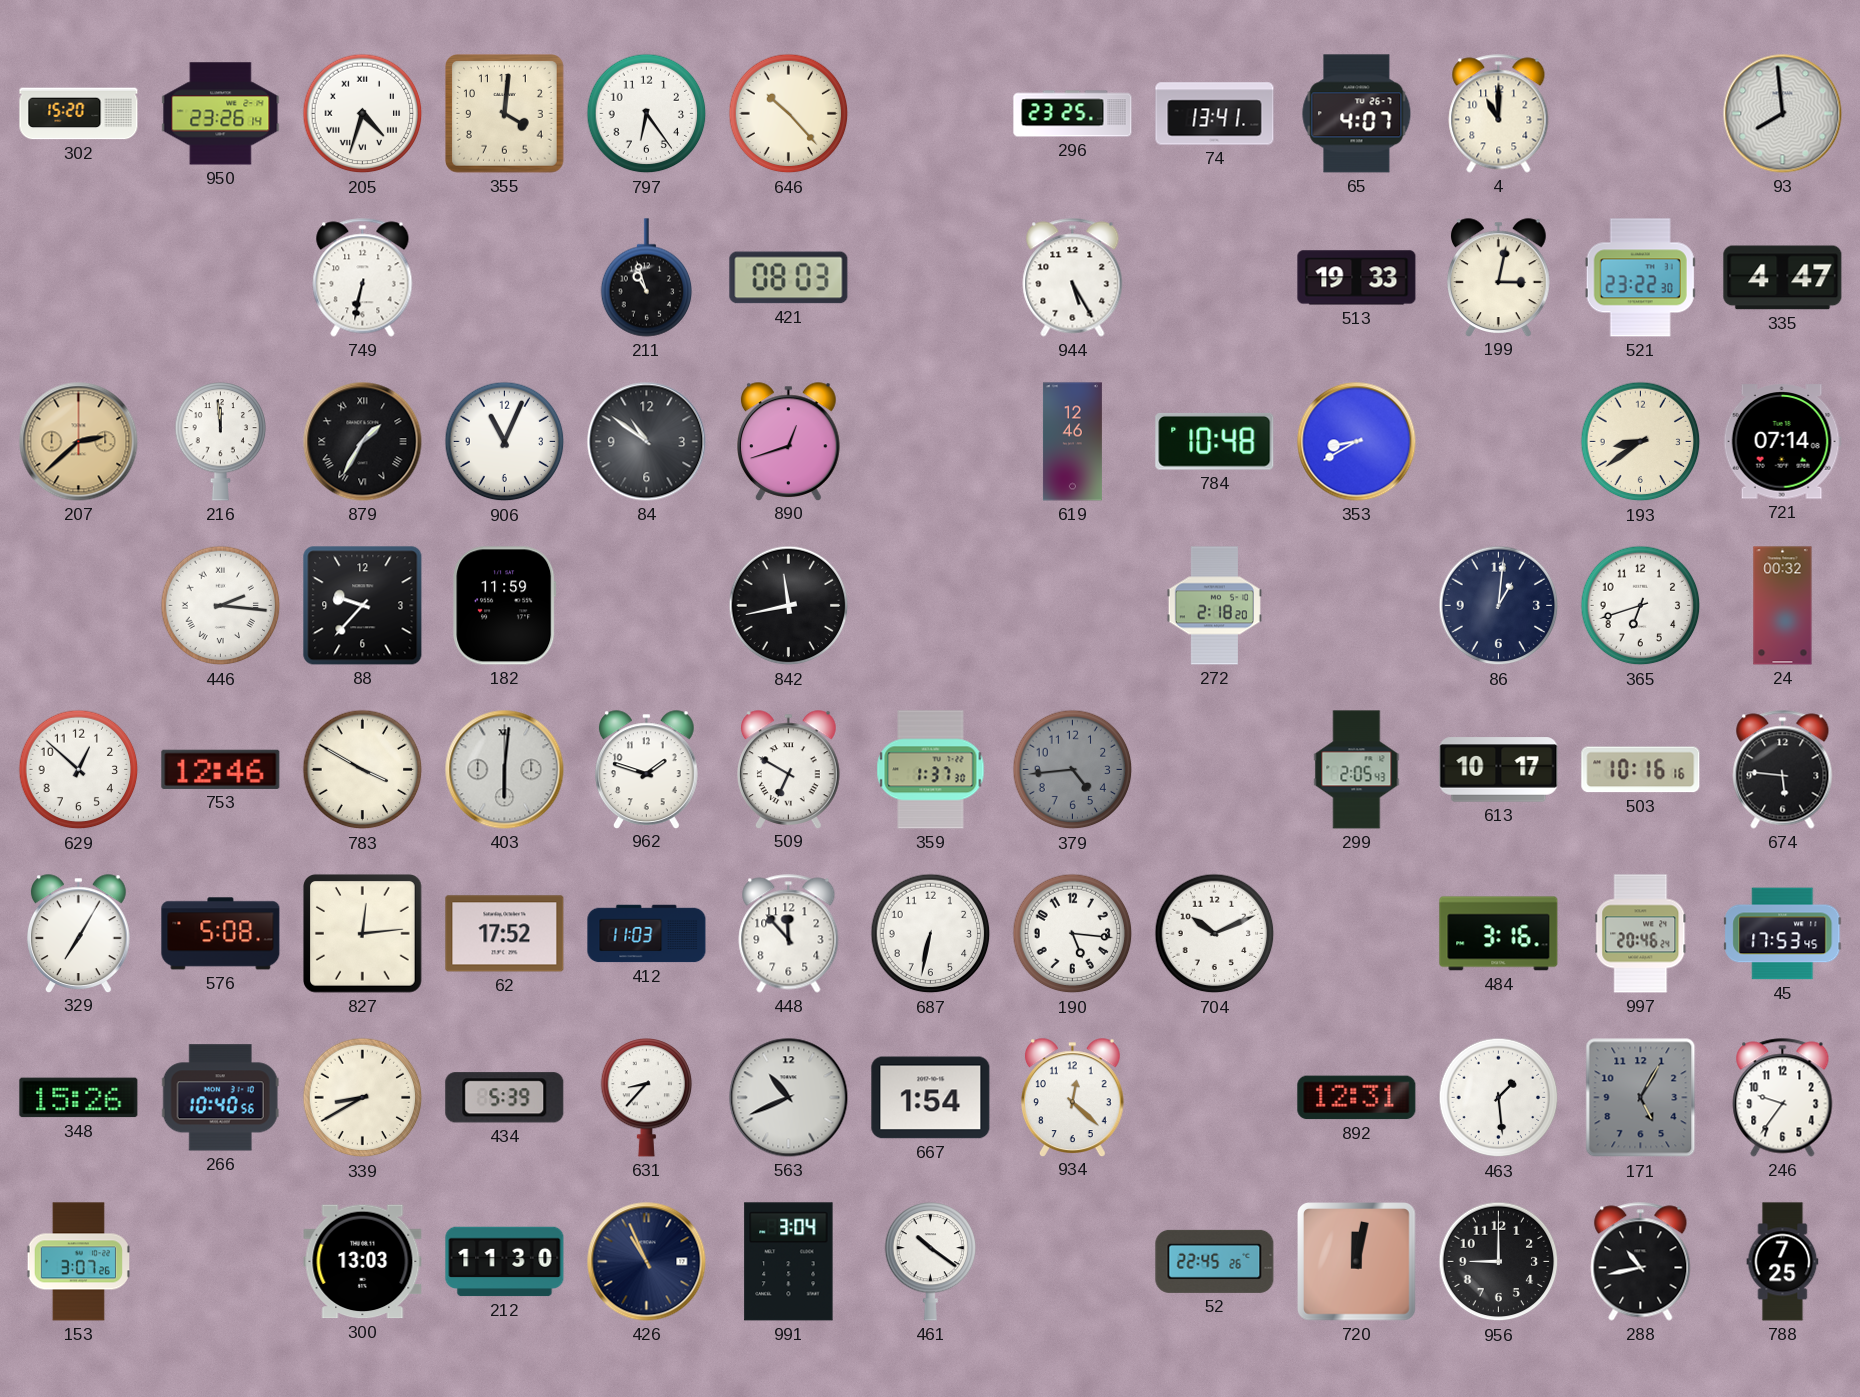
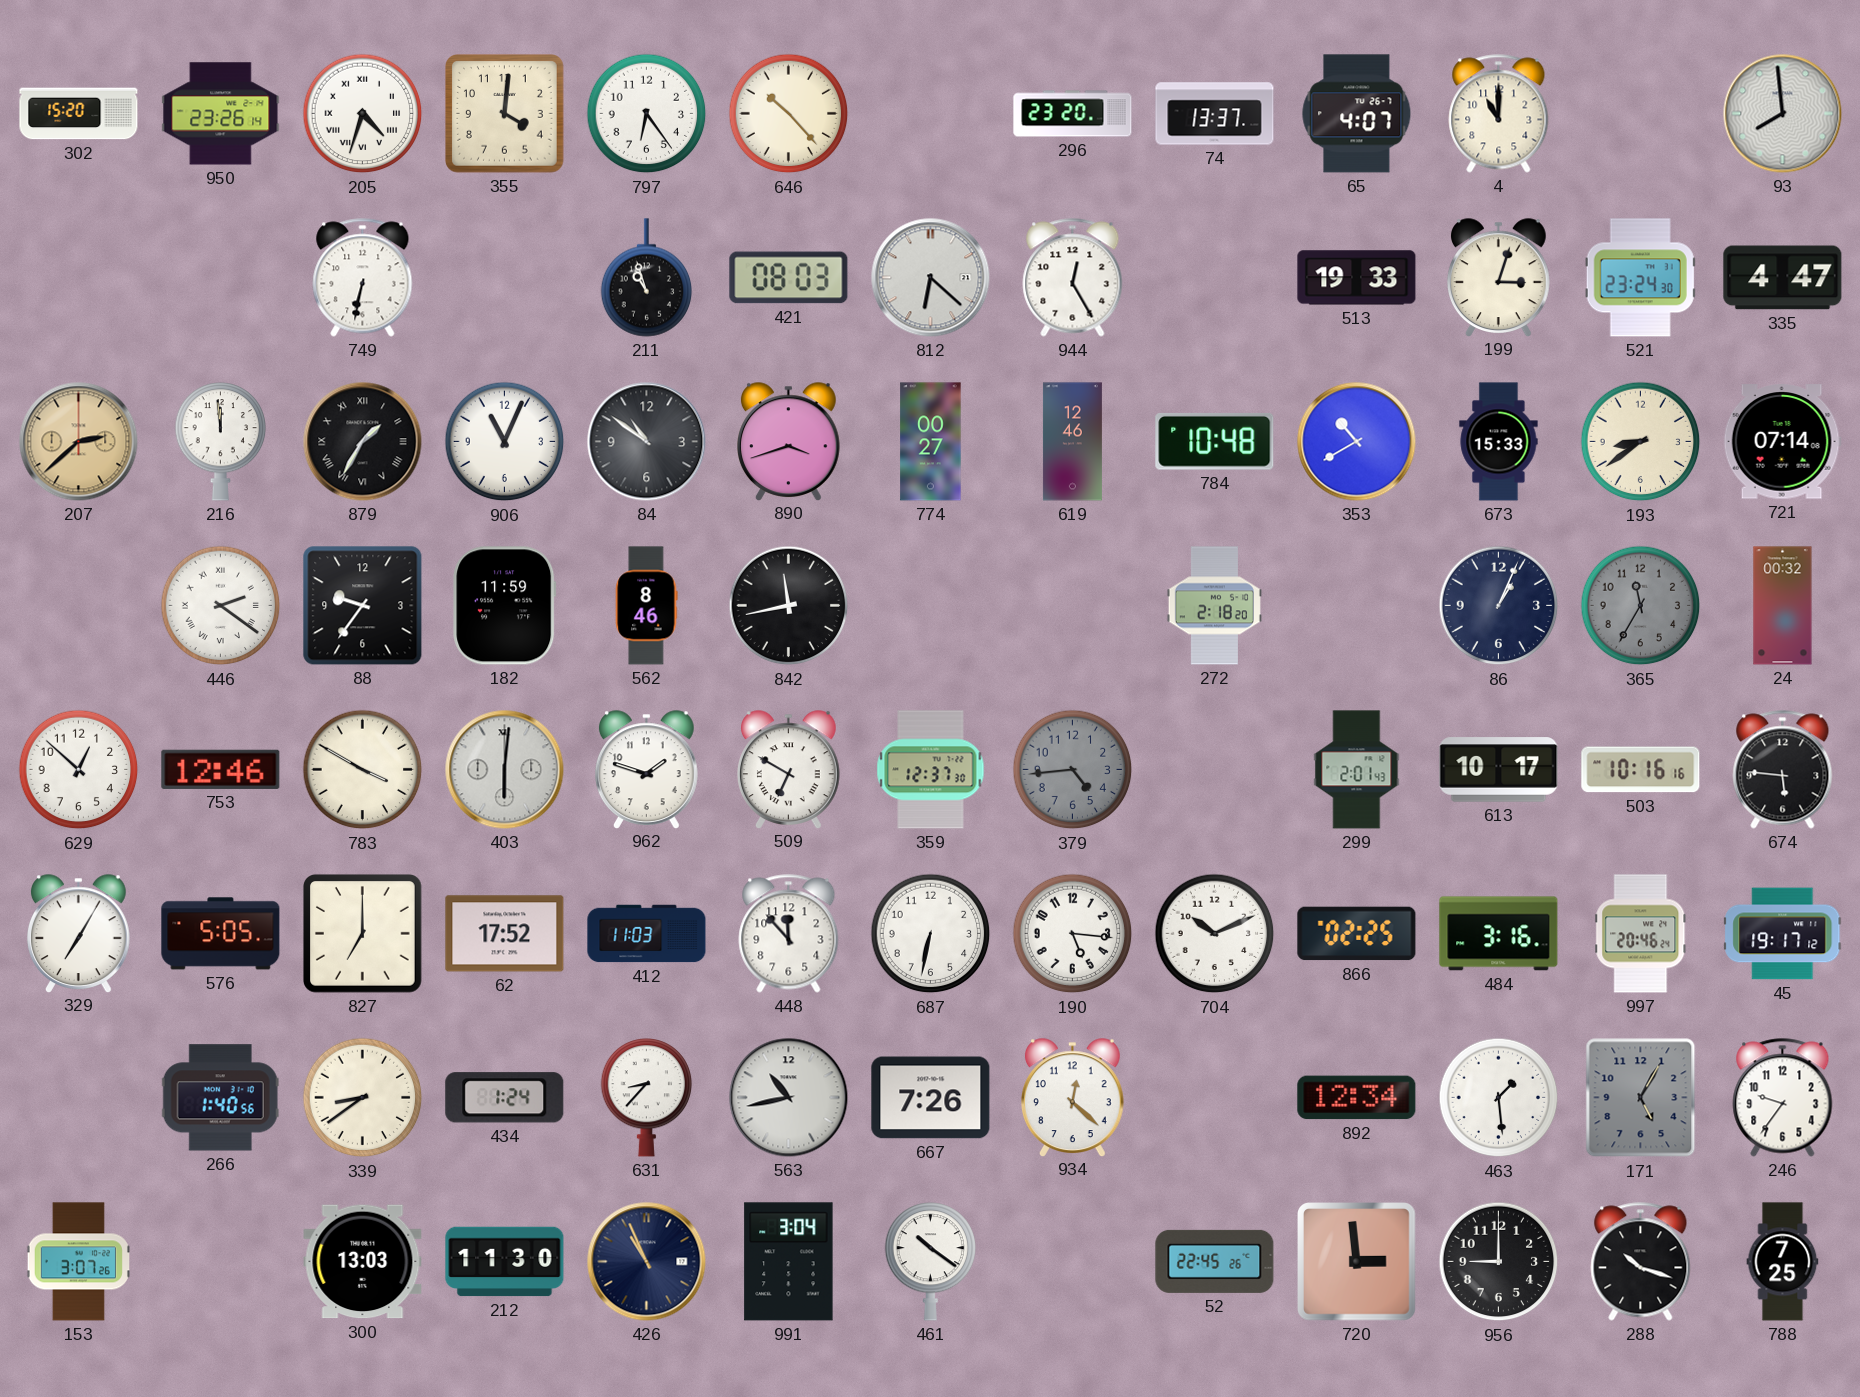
296: 23:25 -> 23:20 (1073, 114)
74: 13:41 -> 13:37 (1215, 114)
812: none -> 6:22 (931, 278)
944: 5:25 -> 12:25 (1073, 278)
199: 3:02 -> 3:03 (1499, 277)
521: 23:22 -> 23:24 (1640, 278)
890: 12:42 -> 3:42 (789, 441)
774: none -> 00:27 (931, 442)
353: 8:40 -> 10:40 (1357, 442)
673: none -> 15:33 (1499, 442)
446: 2:16 -> 2:21 (221, 606)
88: 9:37 -> 9:36 (363, 606)
562: none -> 8:46 (647, 606)
86: 1:01 -> 1:04 (1499, 606)
365: 6:42 -> 11:35 (1641, 606)
365 dial: white -> grey (1641, 606)
359: 1:37 -> 12:37 (931, 770)
299: 2:05 -> 2:01 (1357, 770)
576: 5:08 -> 5:05 (221, 934)
827: 12:14 -> 7:00 (363, 934)
866: none -> 02:25 (1357, 934)
45: 17:53 -> 19:17 (1783, 934)
348: 15:26 -> none (79, 1098)
266: 10:40 -> 1:40 (220, 1098)
339: 8:40 -> 8:39 (363, 1098)
434: 5:39 -> 1:24 (505, 1098)
563: 10:41 -> 10:43 (789, 1098)
667: 1:54 -> 7:26 (931, 1098)
892: 12:31 -> 12:34 (1357, 1098)
720: 12:02 -> 2:59 (1357, 1262)
288: 10:43 -> 10:18 (1641, 1262)
